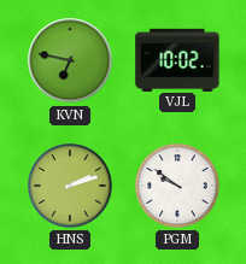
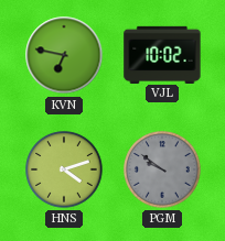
HNS: 2:12 -> 4:12 (64, 169)
PGM dial: white -> grey (162, 169)
